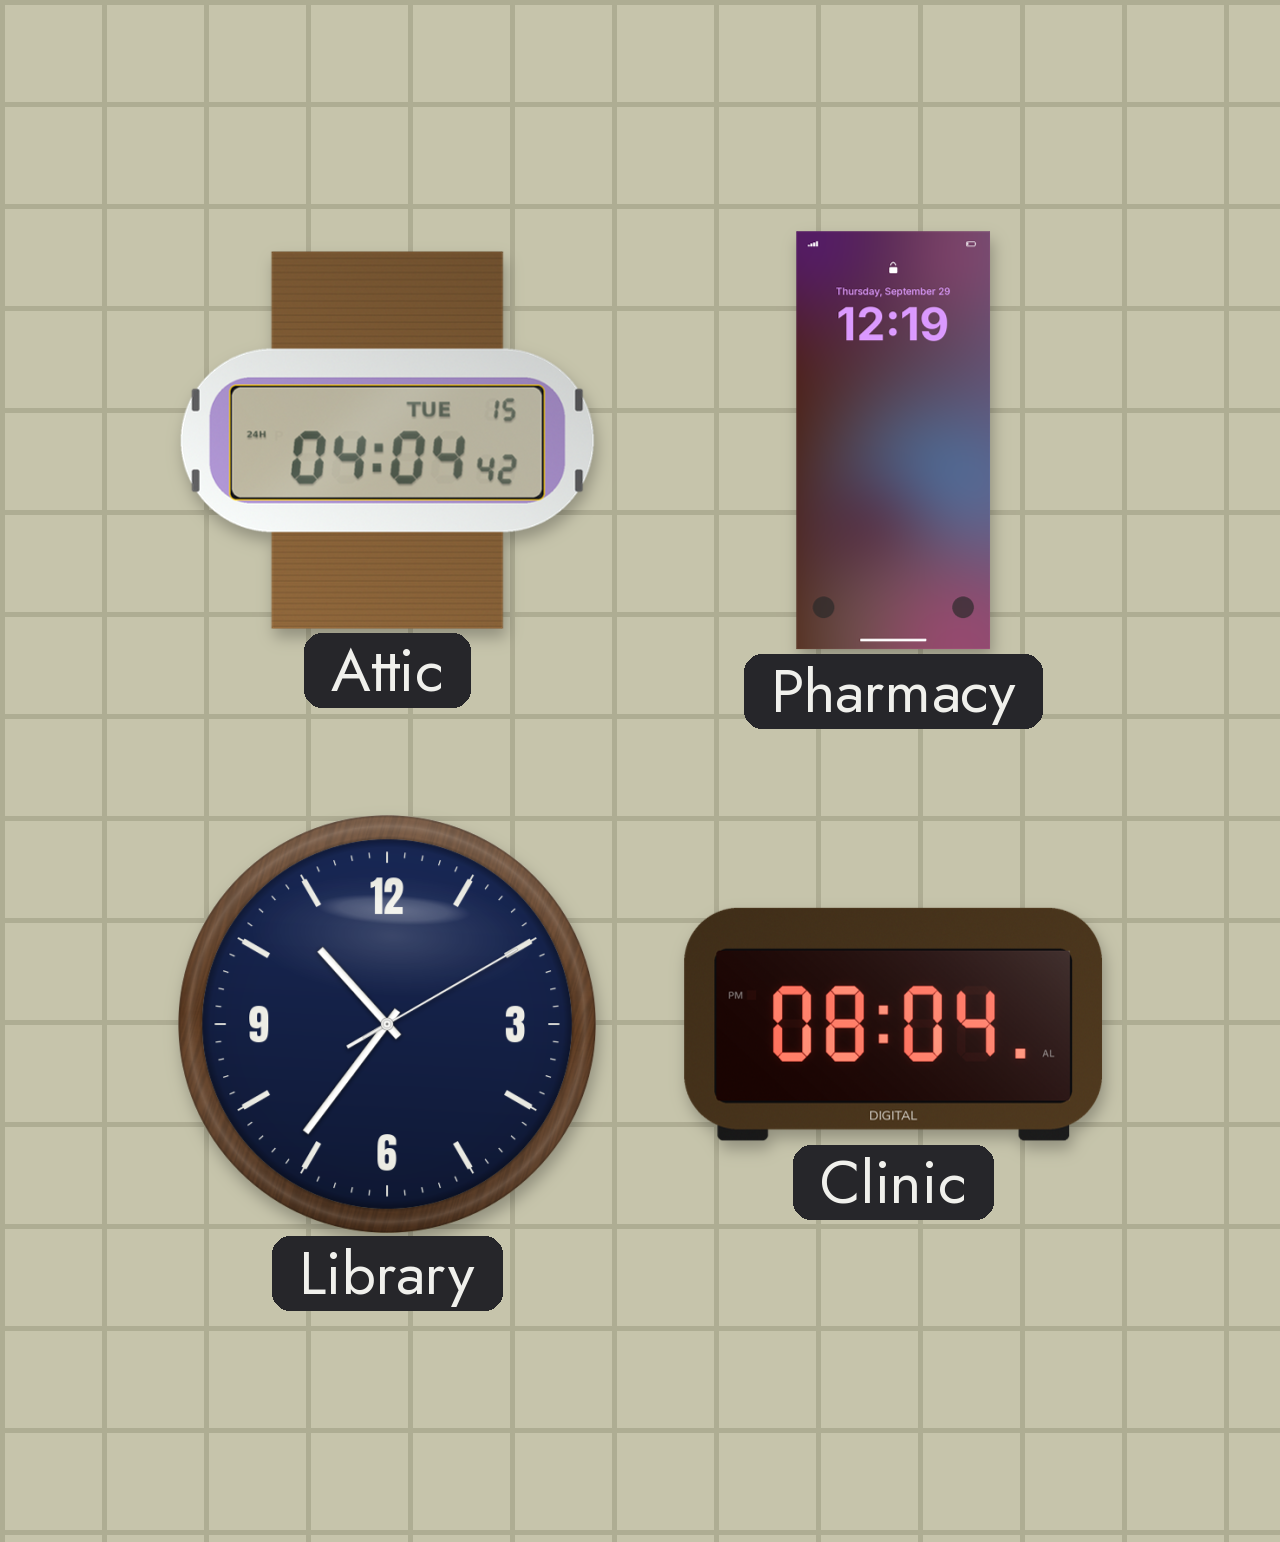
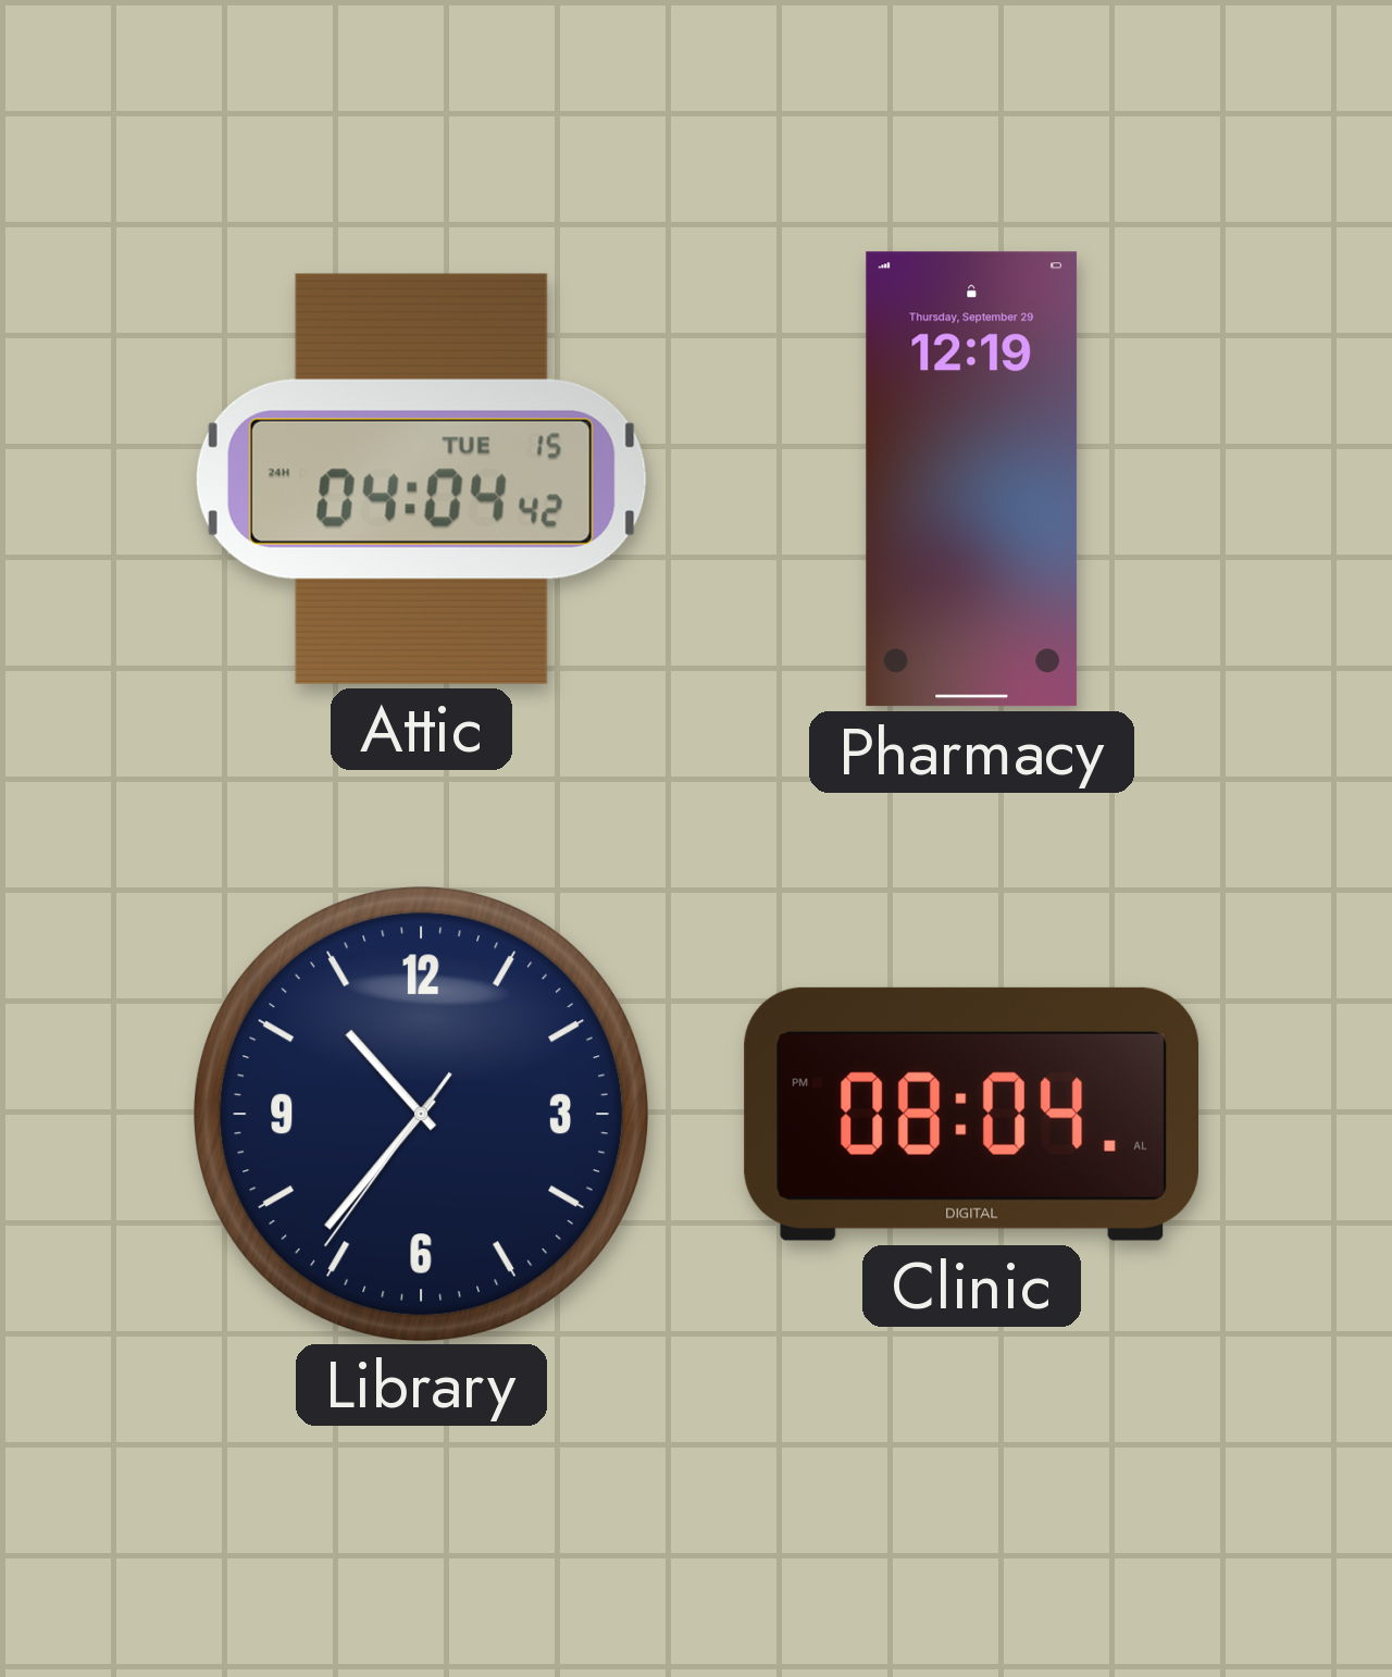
Library: 10:36:10 -> 10:36:36 (421, 1114)
